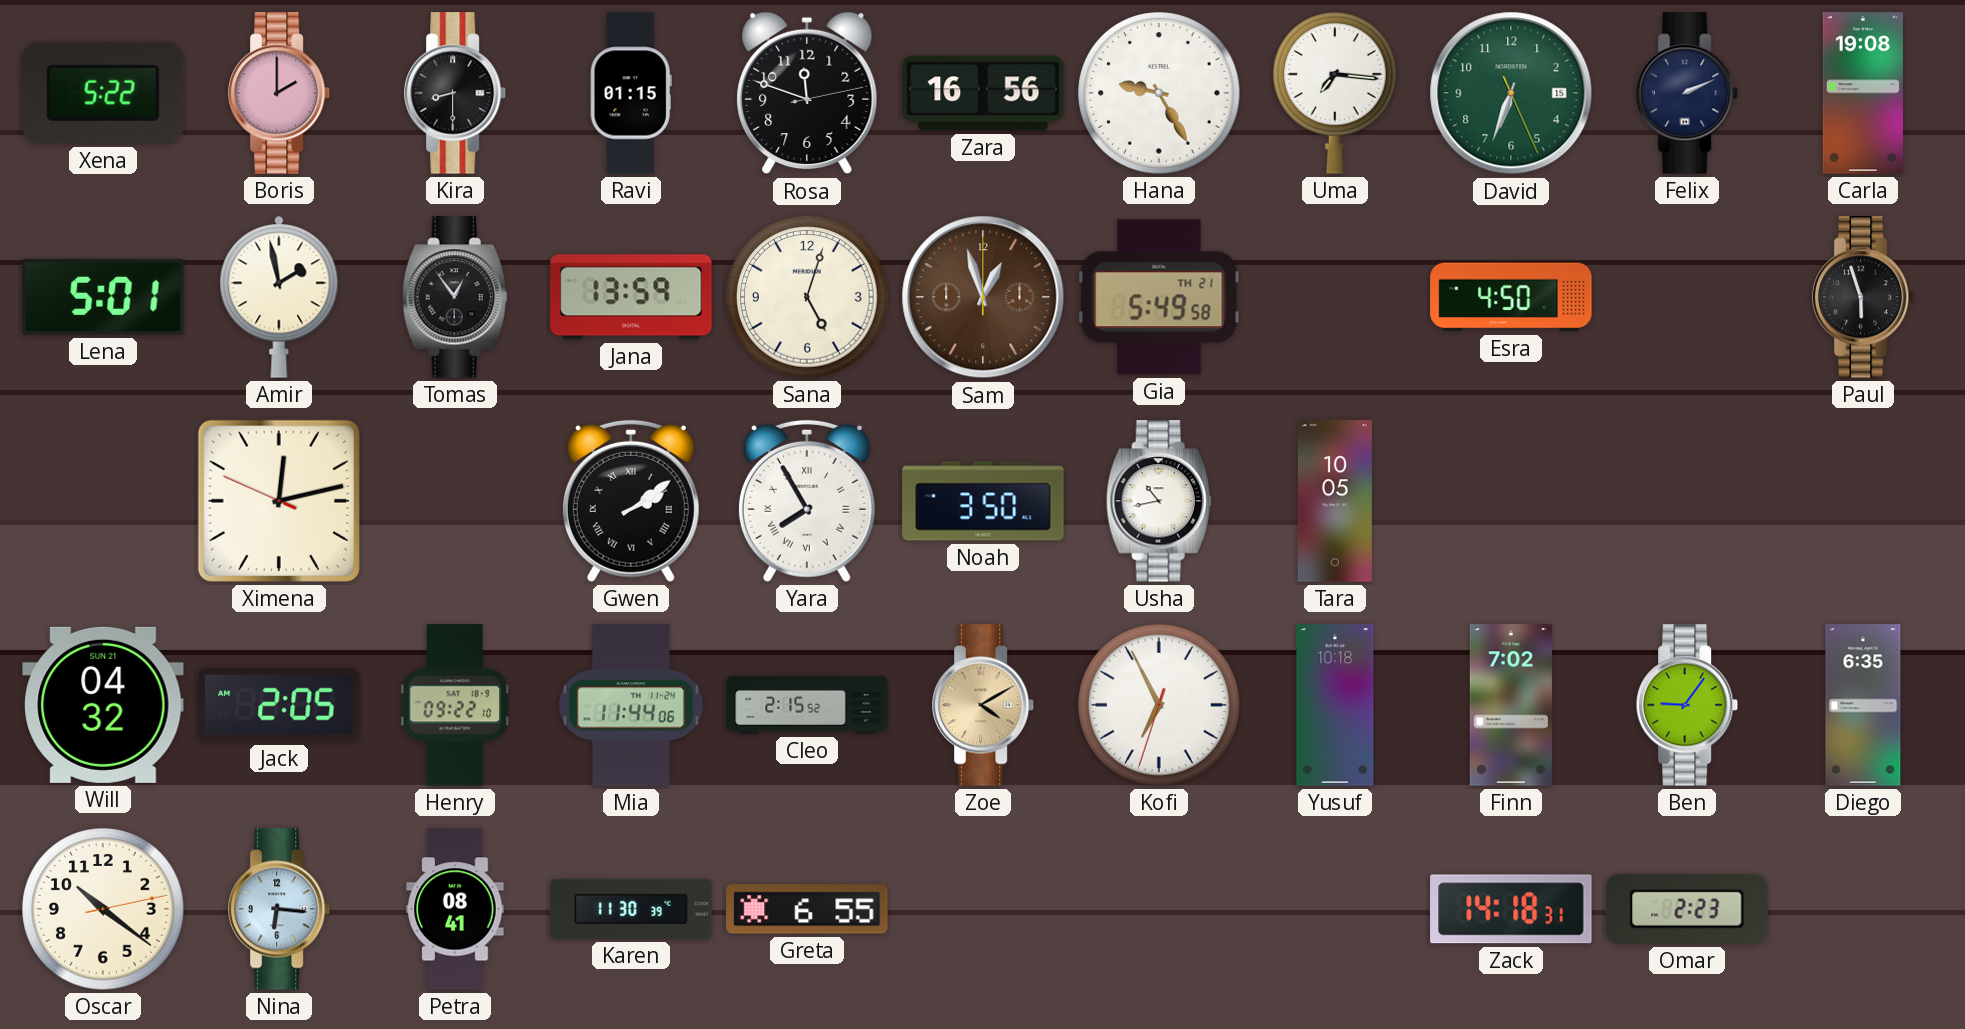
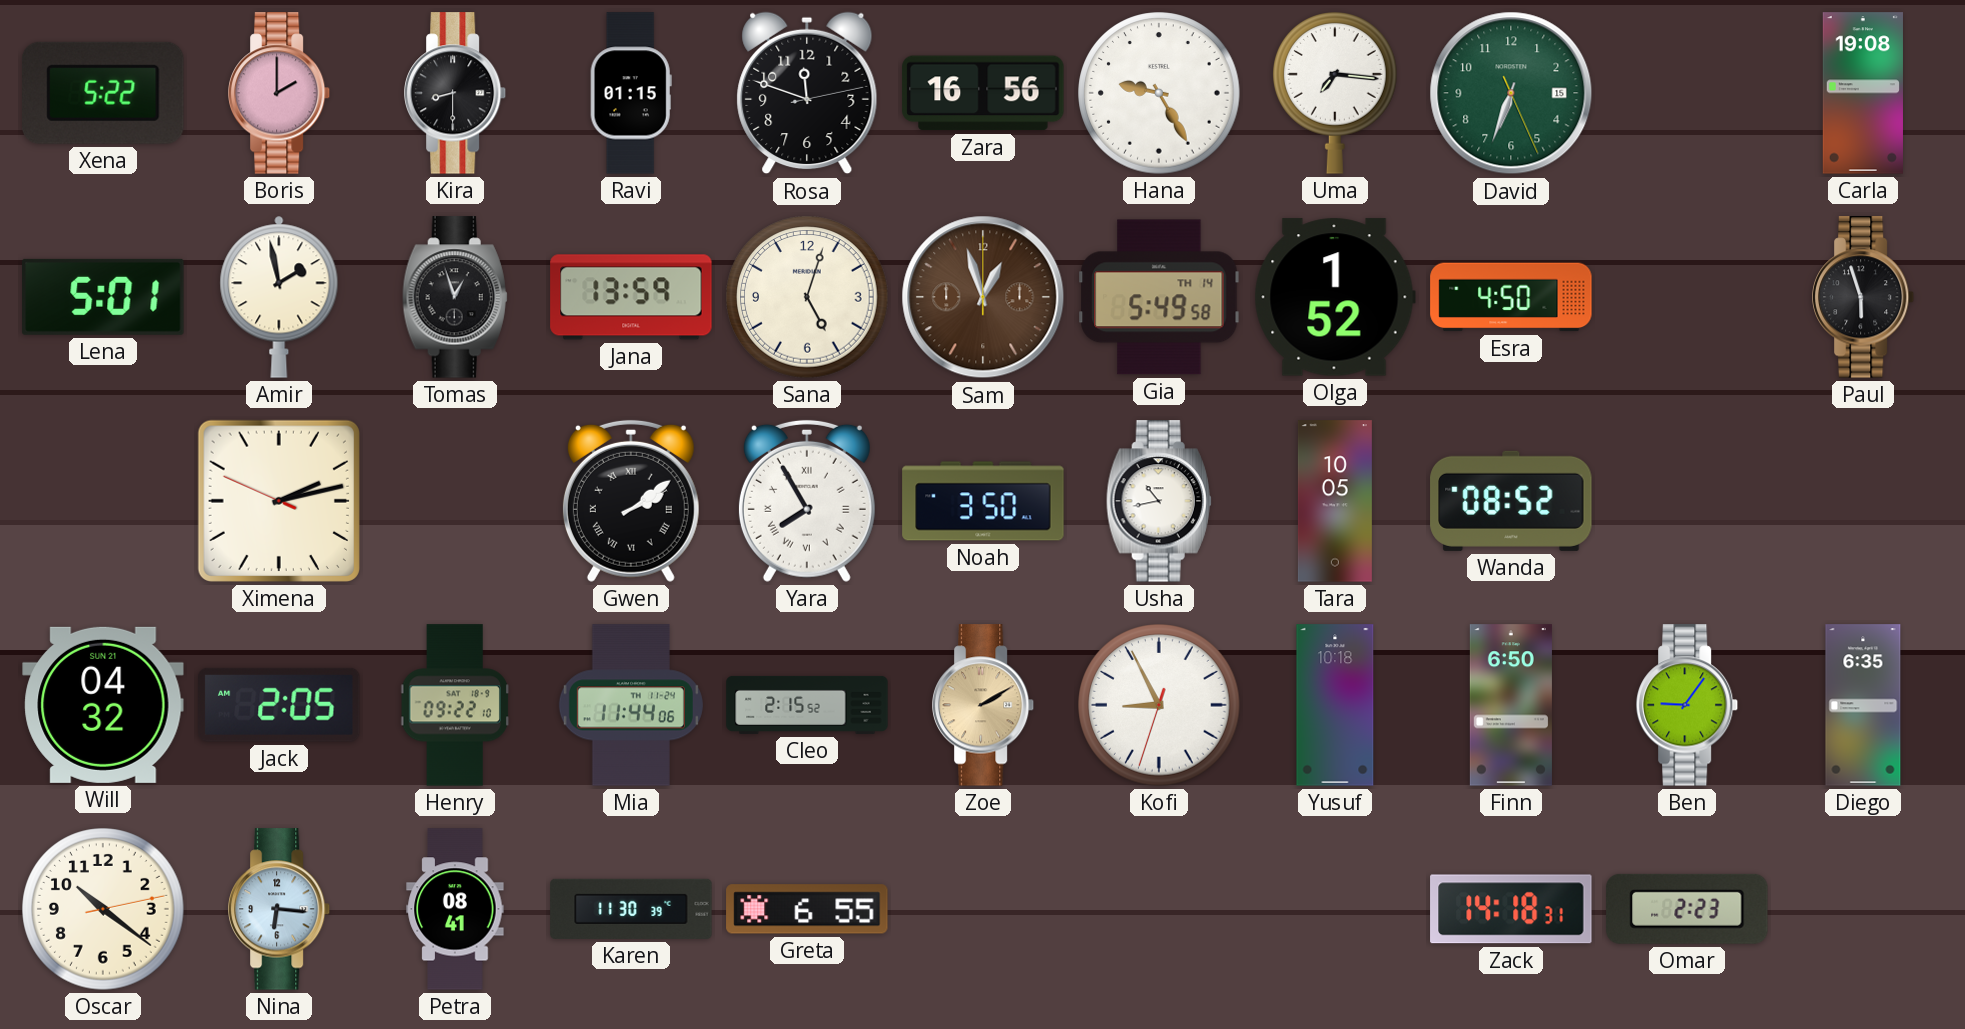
Felix: 2:11 -> none (1687, 93)
Tomas: 12:54 -> 12:57 (455, 297)
Gia date: TH 21 -> TH 14 (1159, 297)
Olga: none -> 1:52 (1335, 297)
Ximena: 12:12 -> 2:12 (279, 501)
Wanda: none -> 08:52 (1511, 501)
Zoe: 4:10 -> 2:10 (983, 705)
Kofi: 6:55 -> 8:55 (1159, 705)
Finn: 7:02 -> 6:50 (1511, 705)
